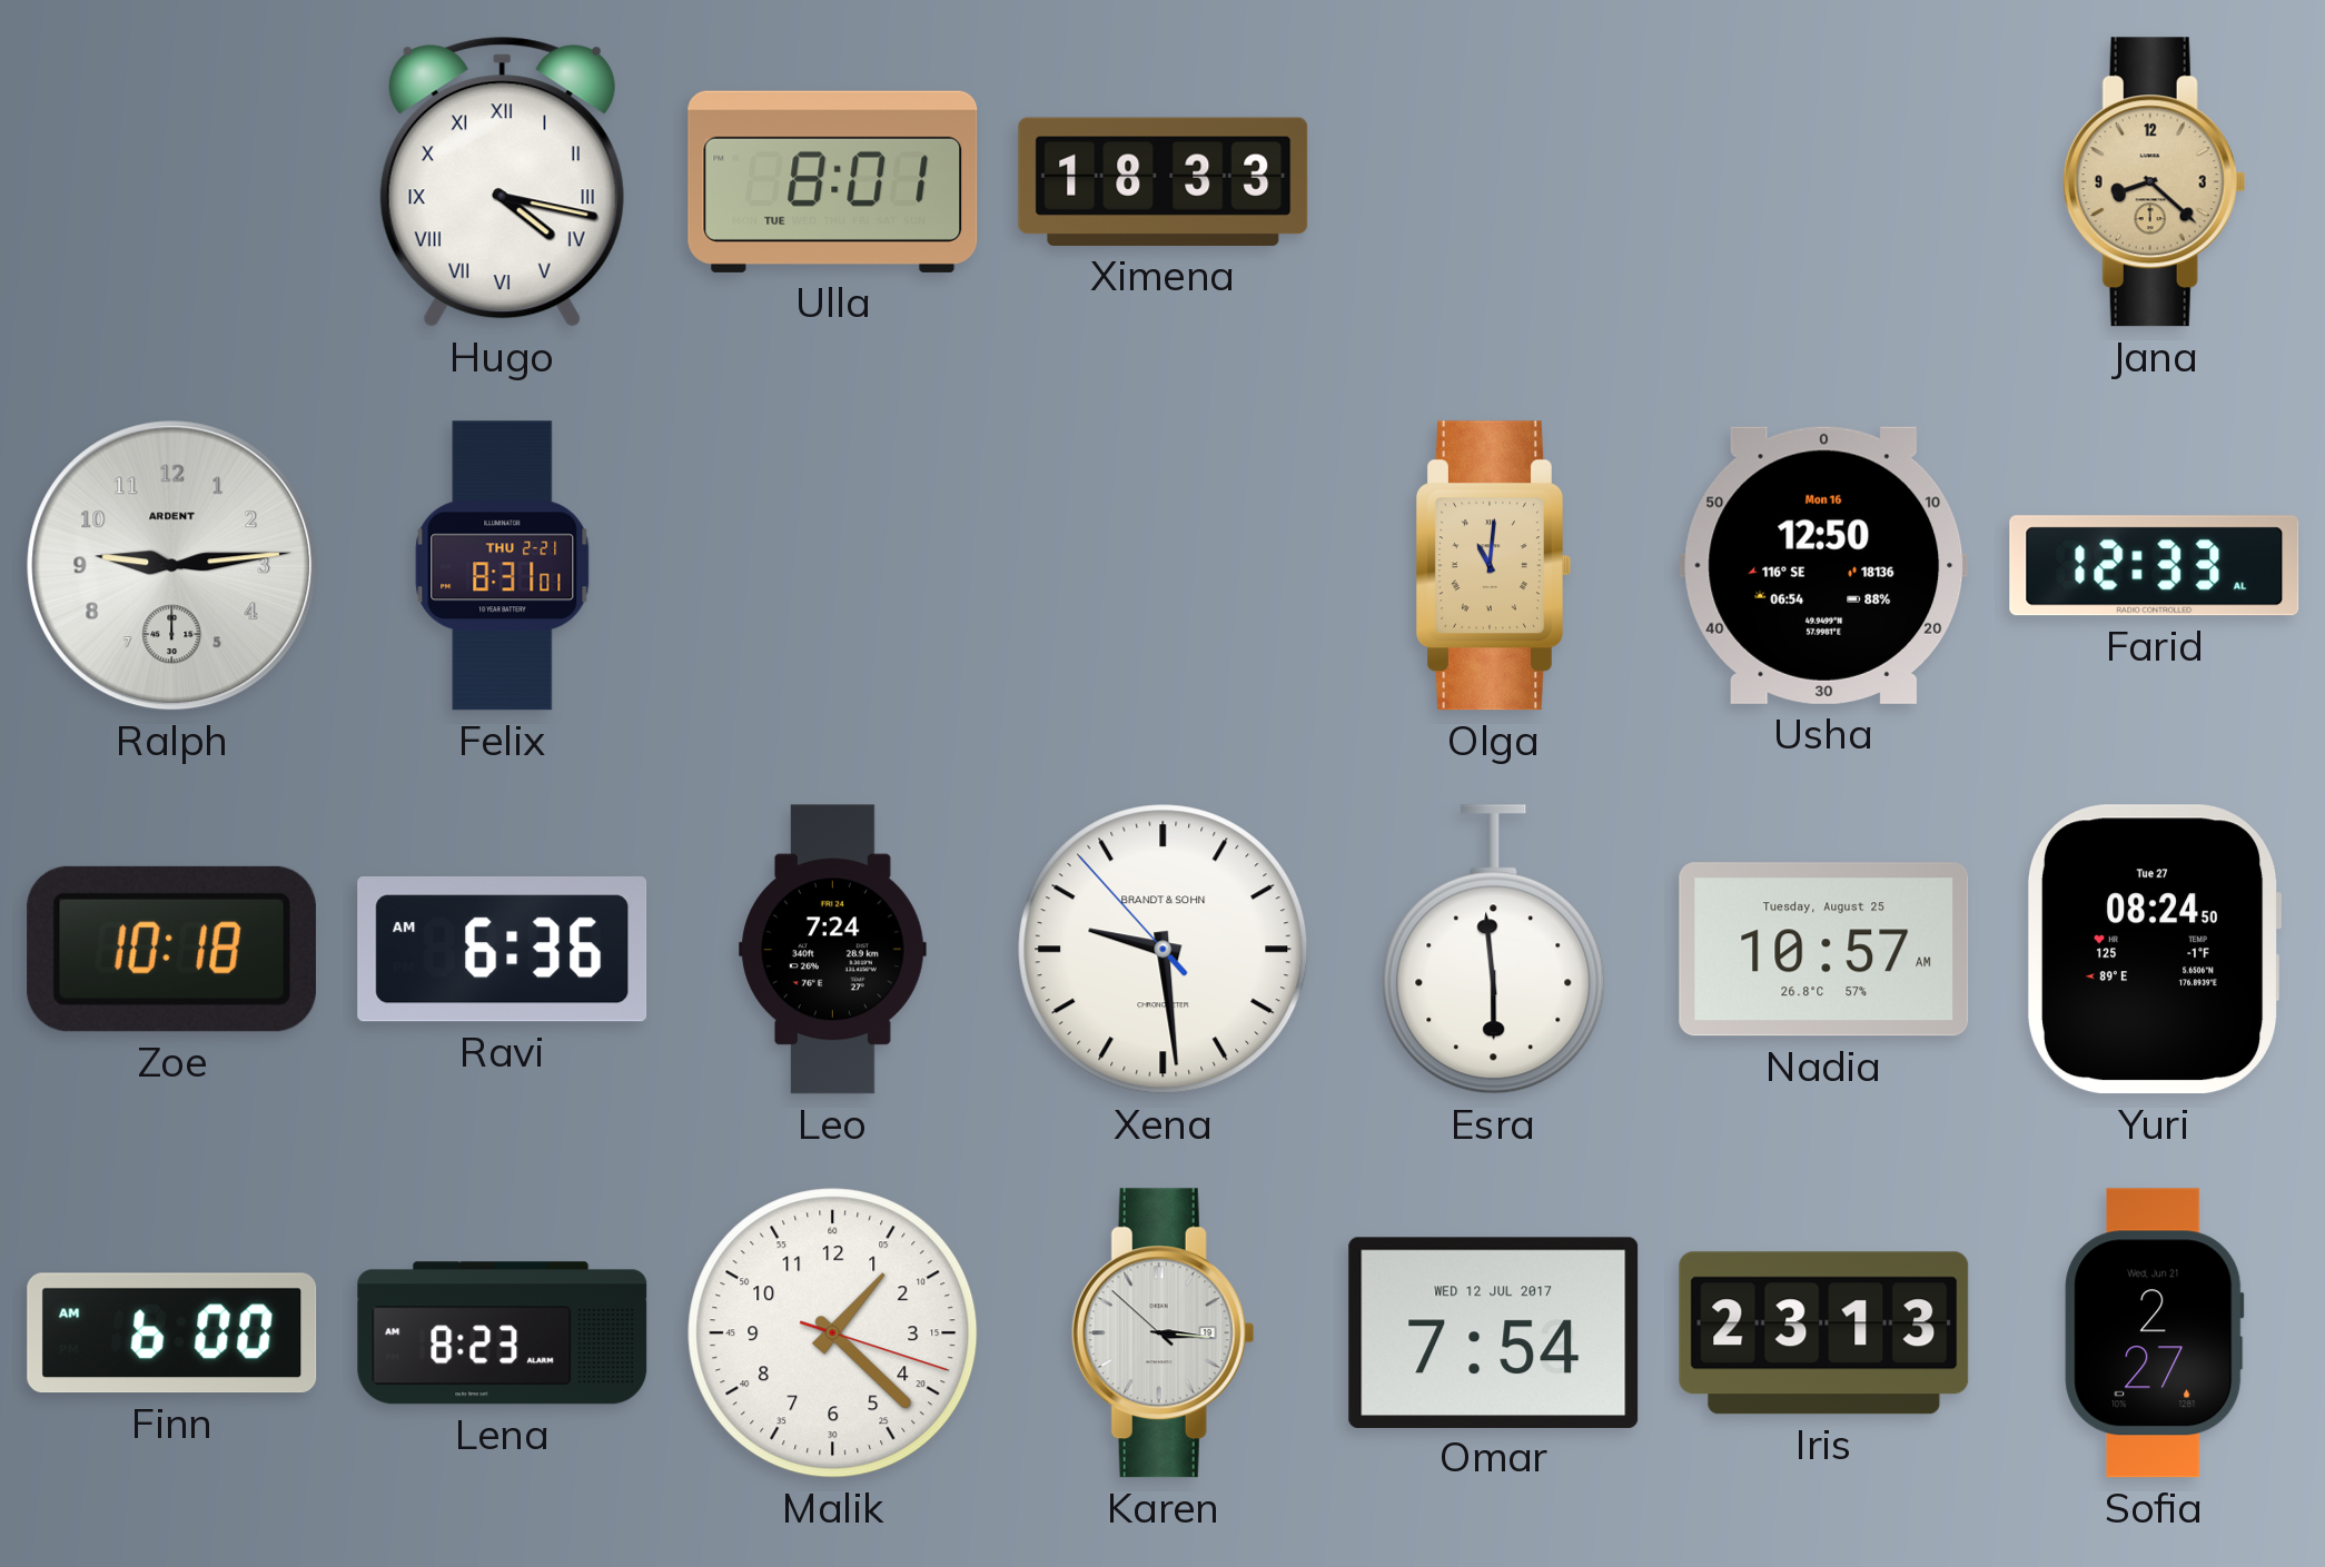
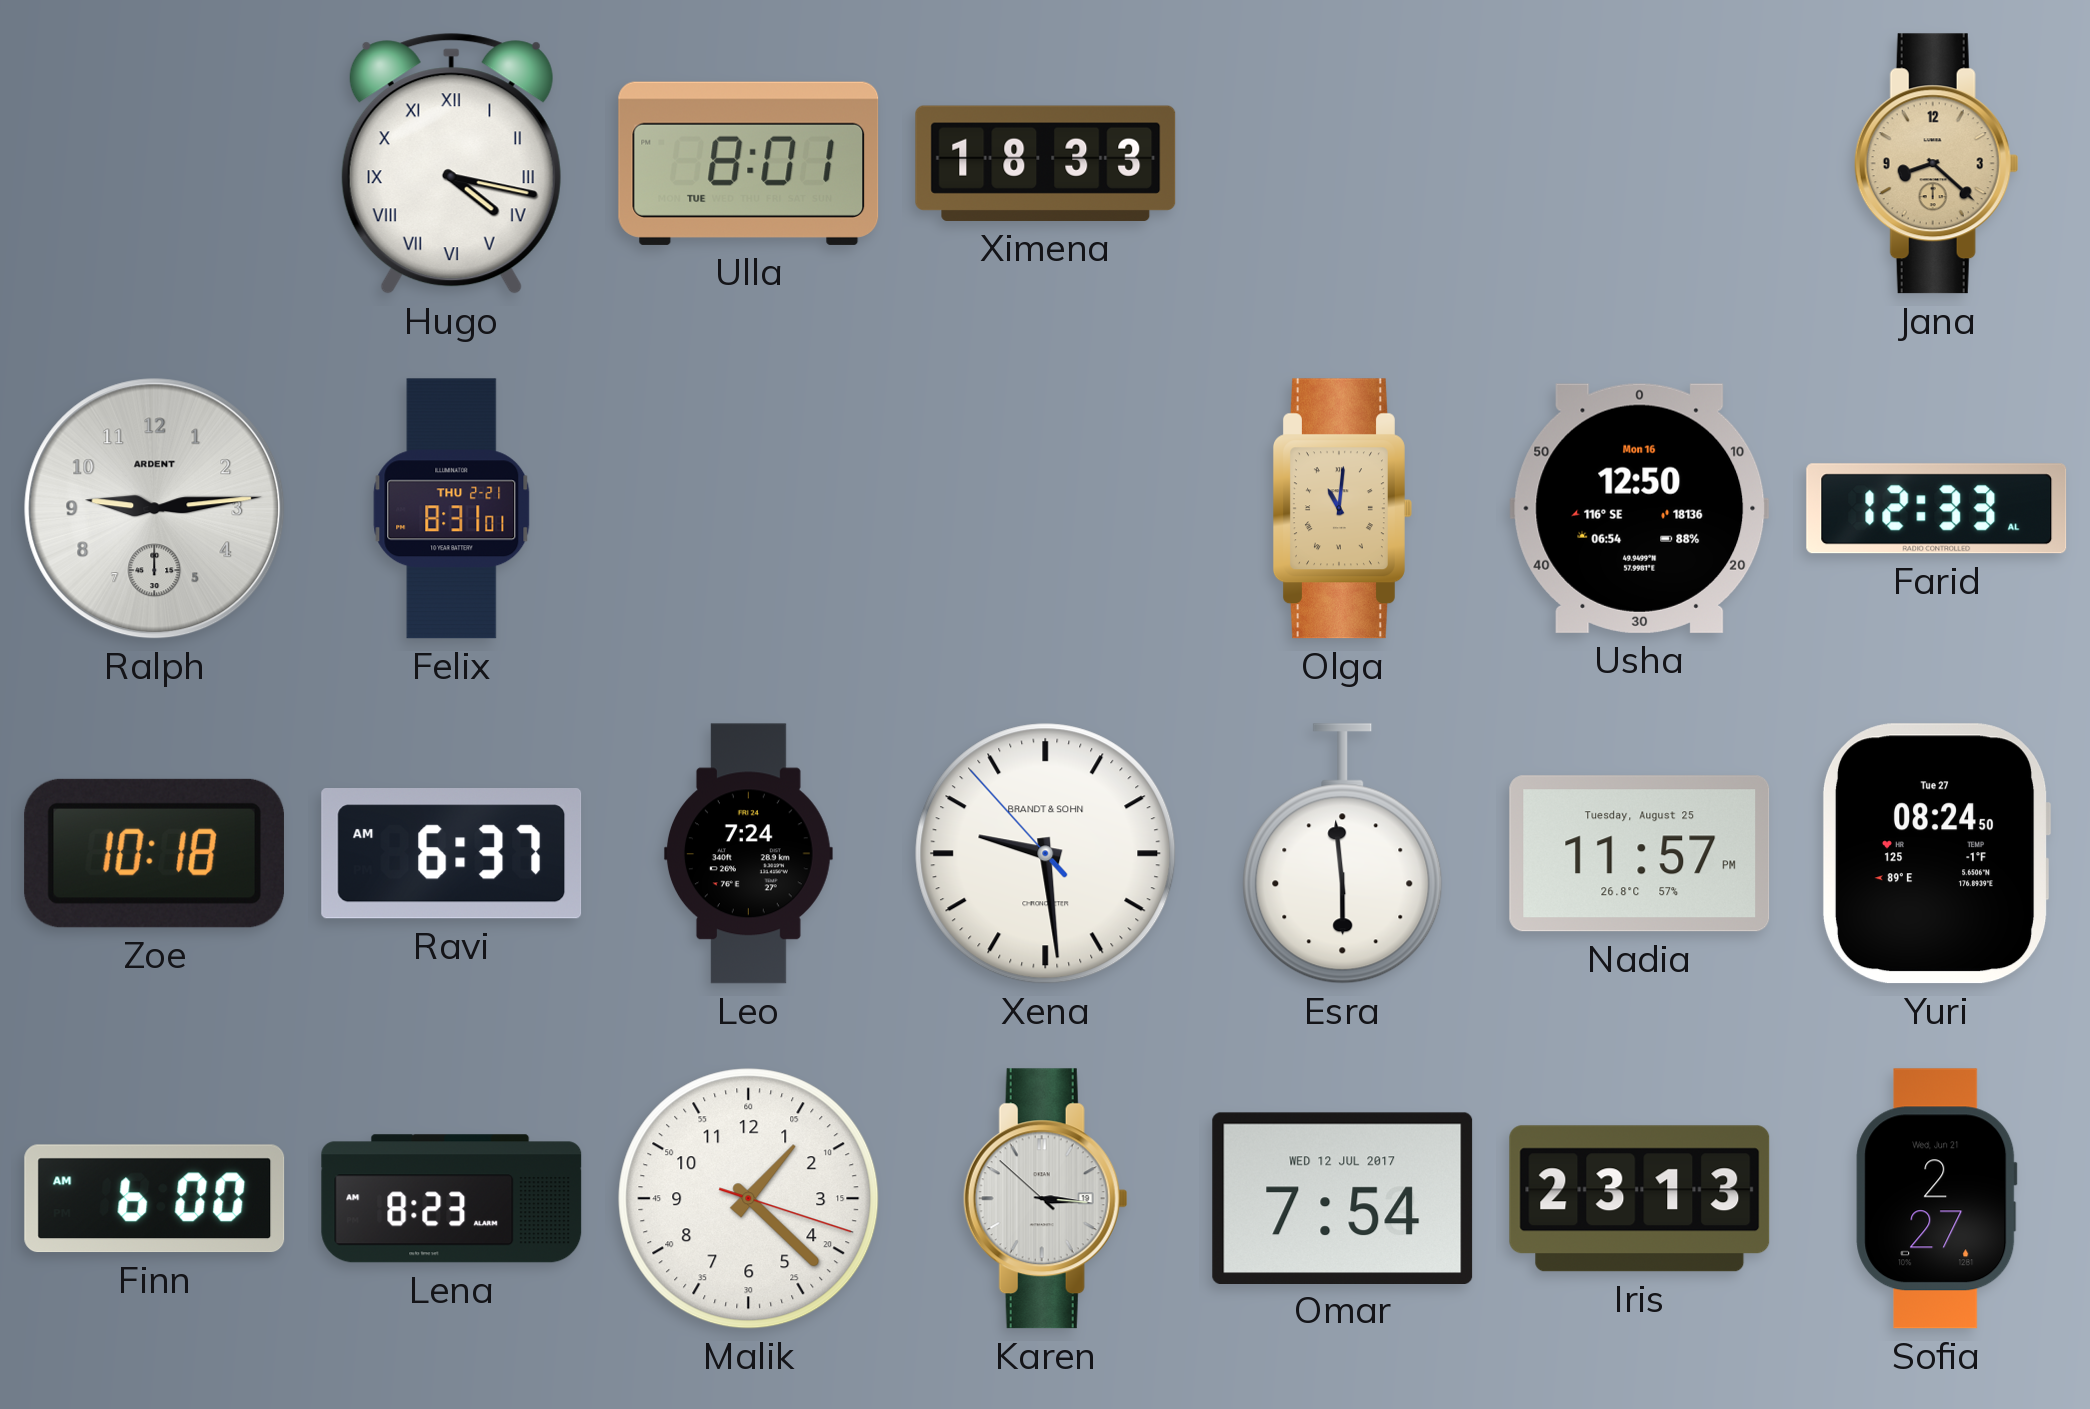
Ravi: 6:36 -> 6:37 (452, 854)
Nadia: 10:57 -> 11:57 (1640, 854)
